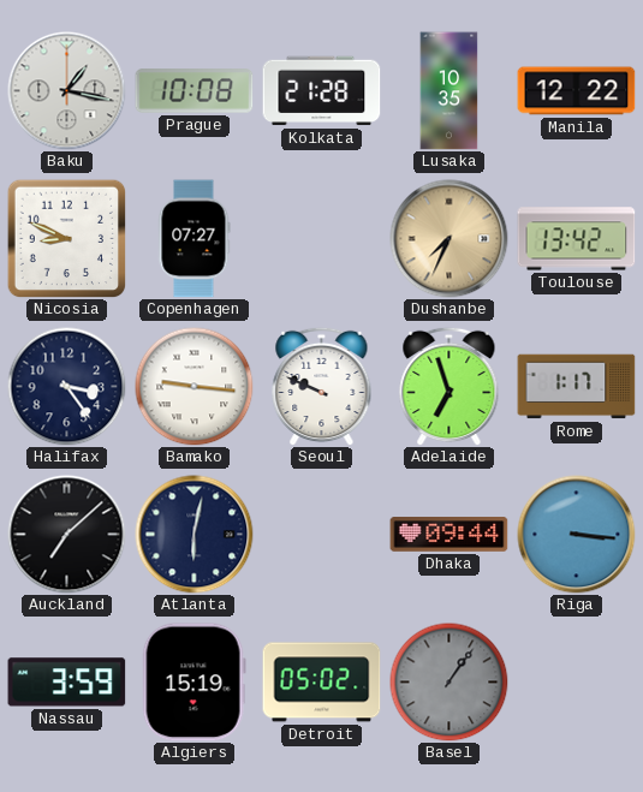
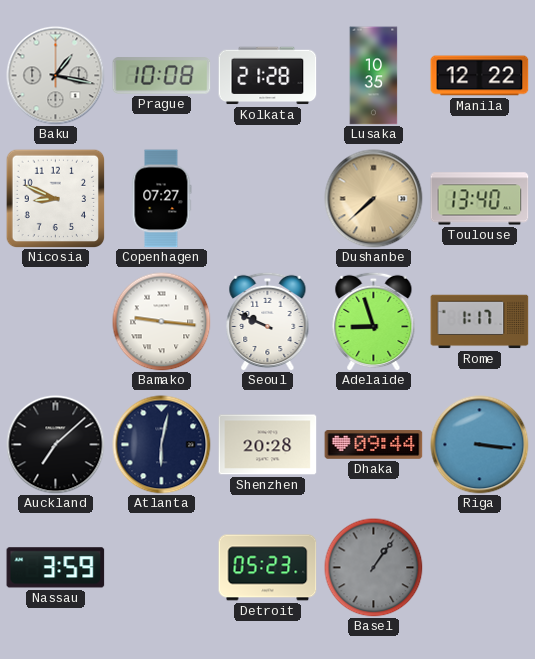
Dushanbe: 7:34 -> 7:38 (374, 199)
Toulouse: 13:42 -> 13:40 (480, 199)
Halifax: 3:24 -> none (67, 387)
Adelaide: 6:57 -> 8:57 (374, 321)
Shenzhen: none -> 20:28 (268, 445)
Algiers: 15:19 -> none (194, 683)
Detroit: 05:02 -> 05:23 (268, 568)
